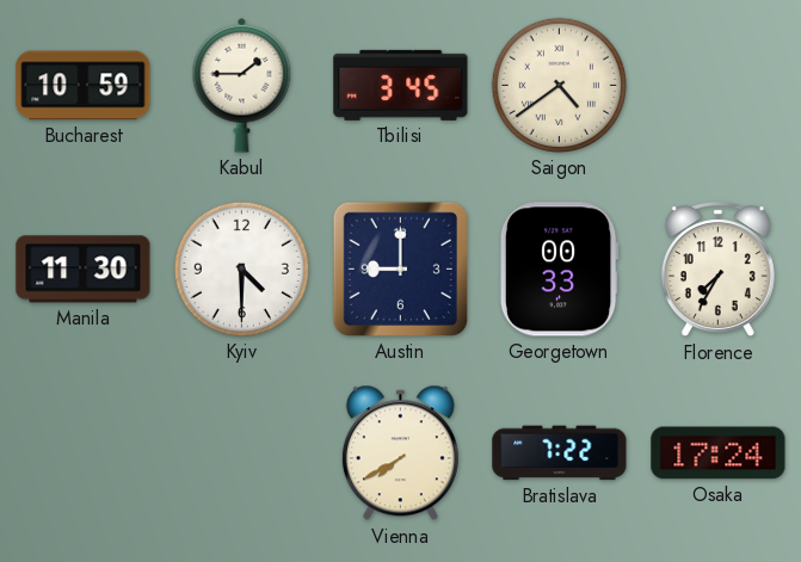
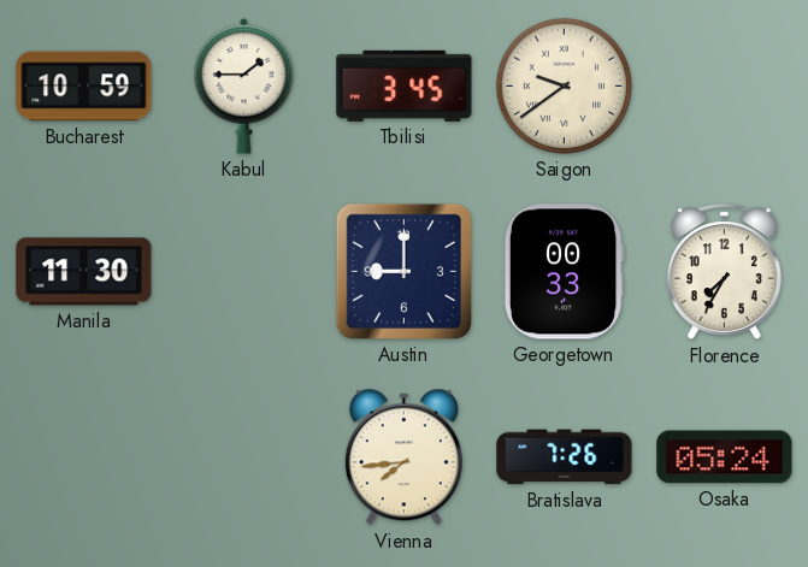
Saigon: 4:39 -> 9:39 (564, 85)
Kyiv: 4:30 -> none (241, 268)
Vienna: 7:40 -> 7:44 (403, 457)
Bratislava: 7:22 -> 7:26 (565, 457)
Osaka: 17:24 -> 05:24 (725, 457)
